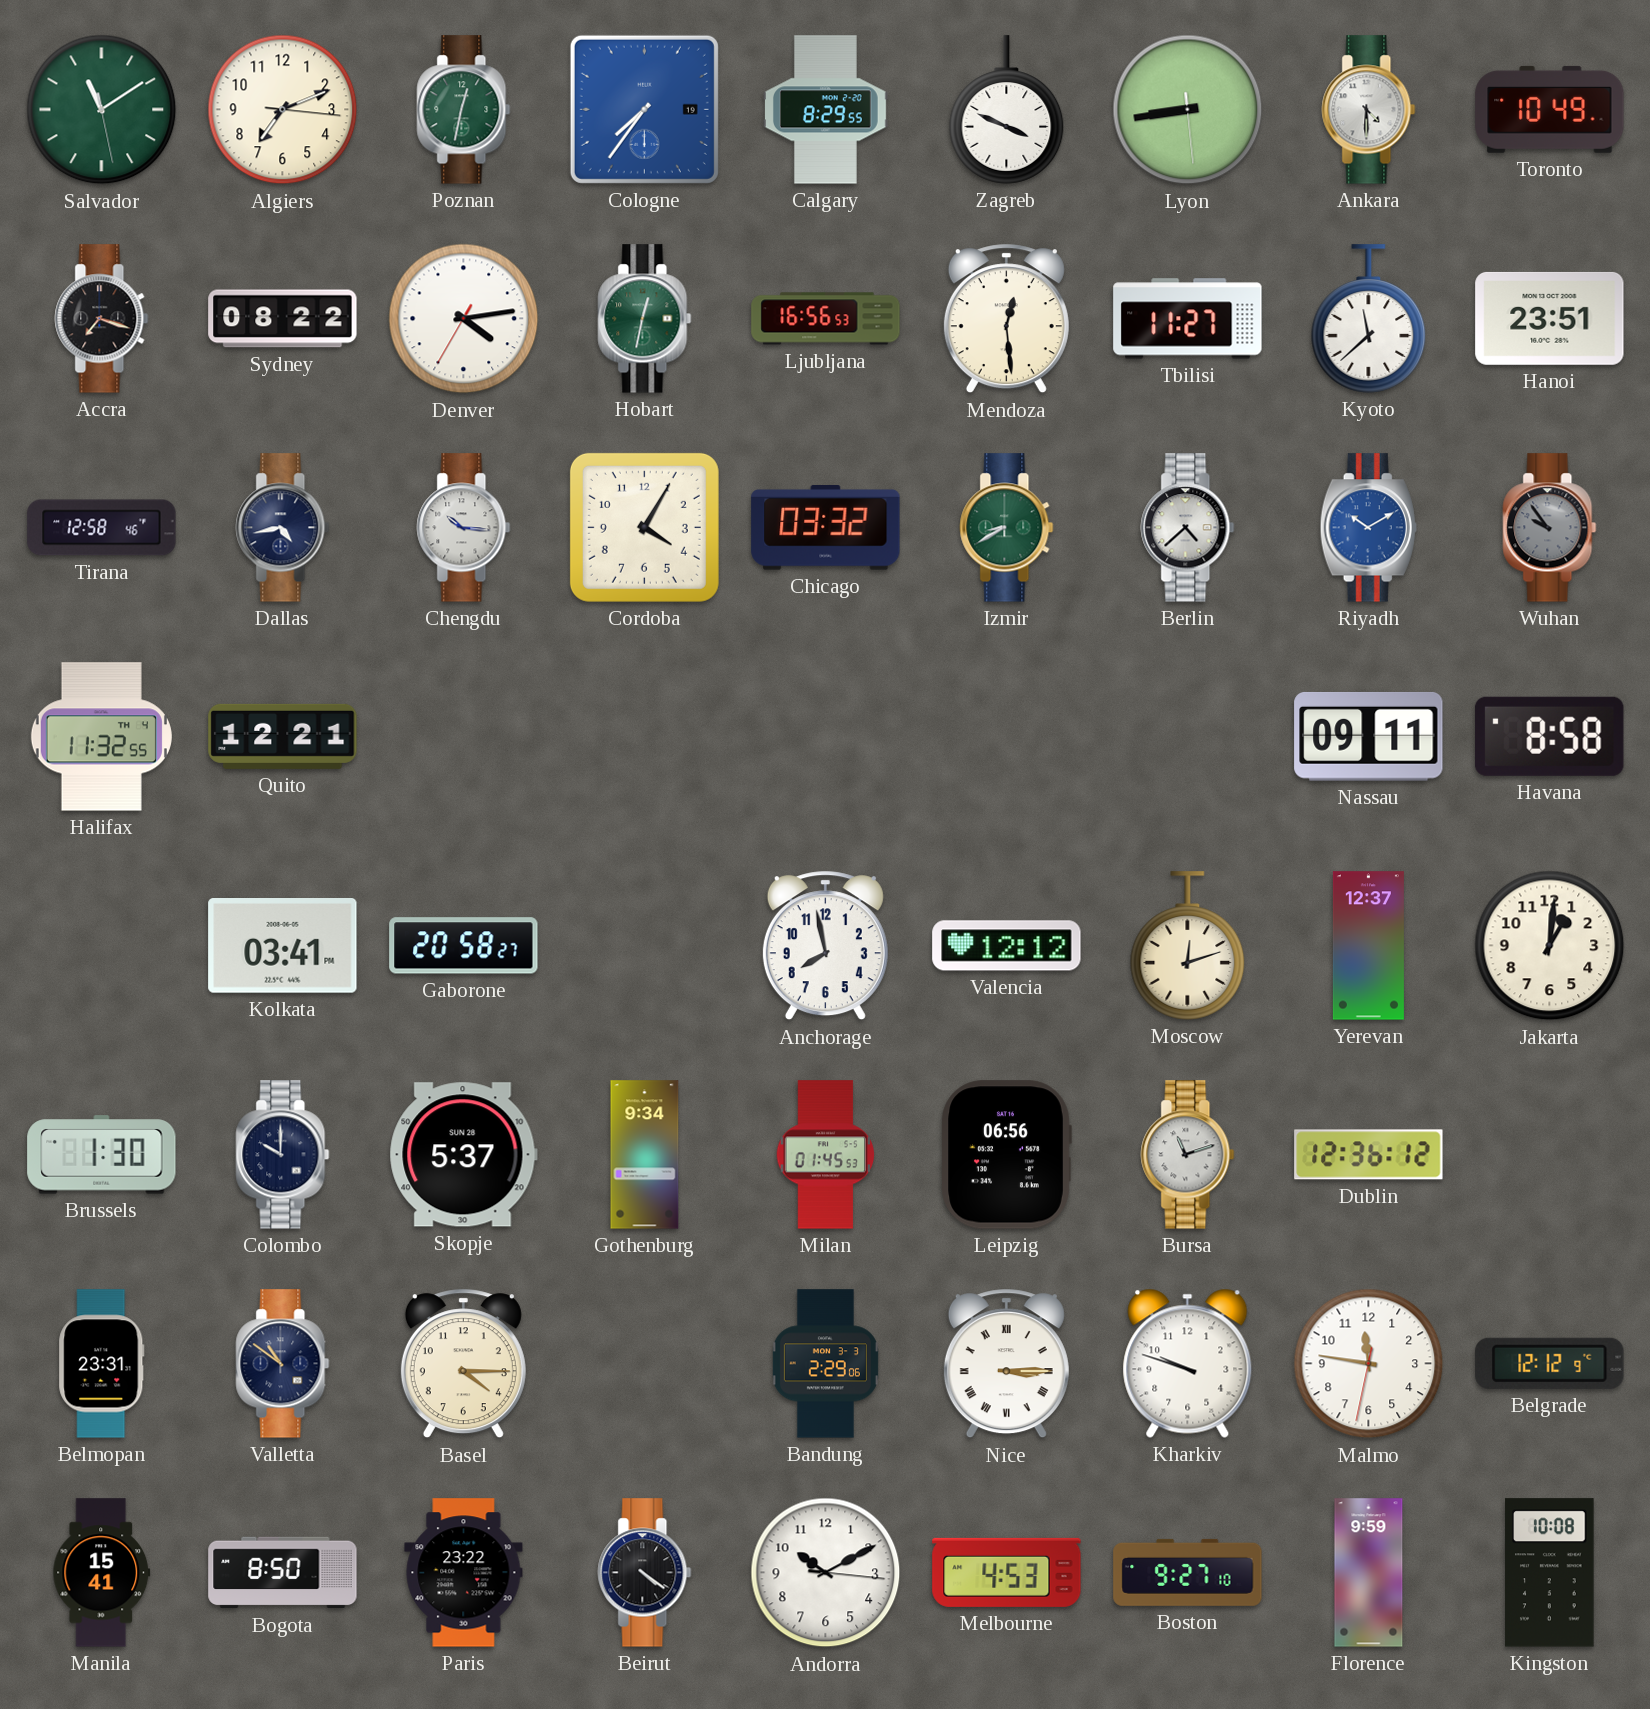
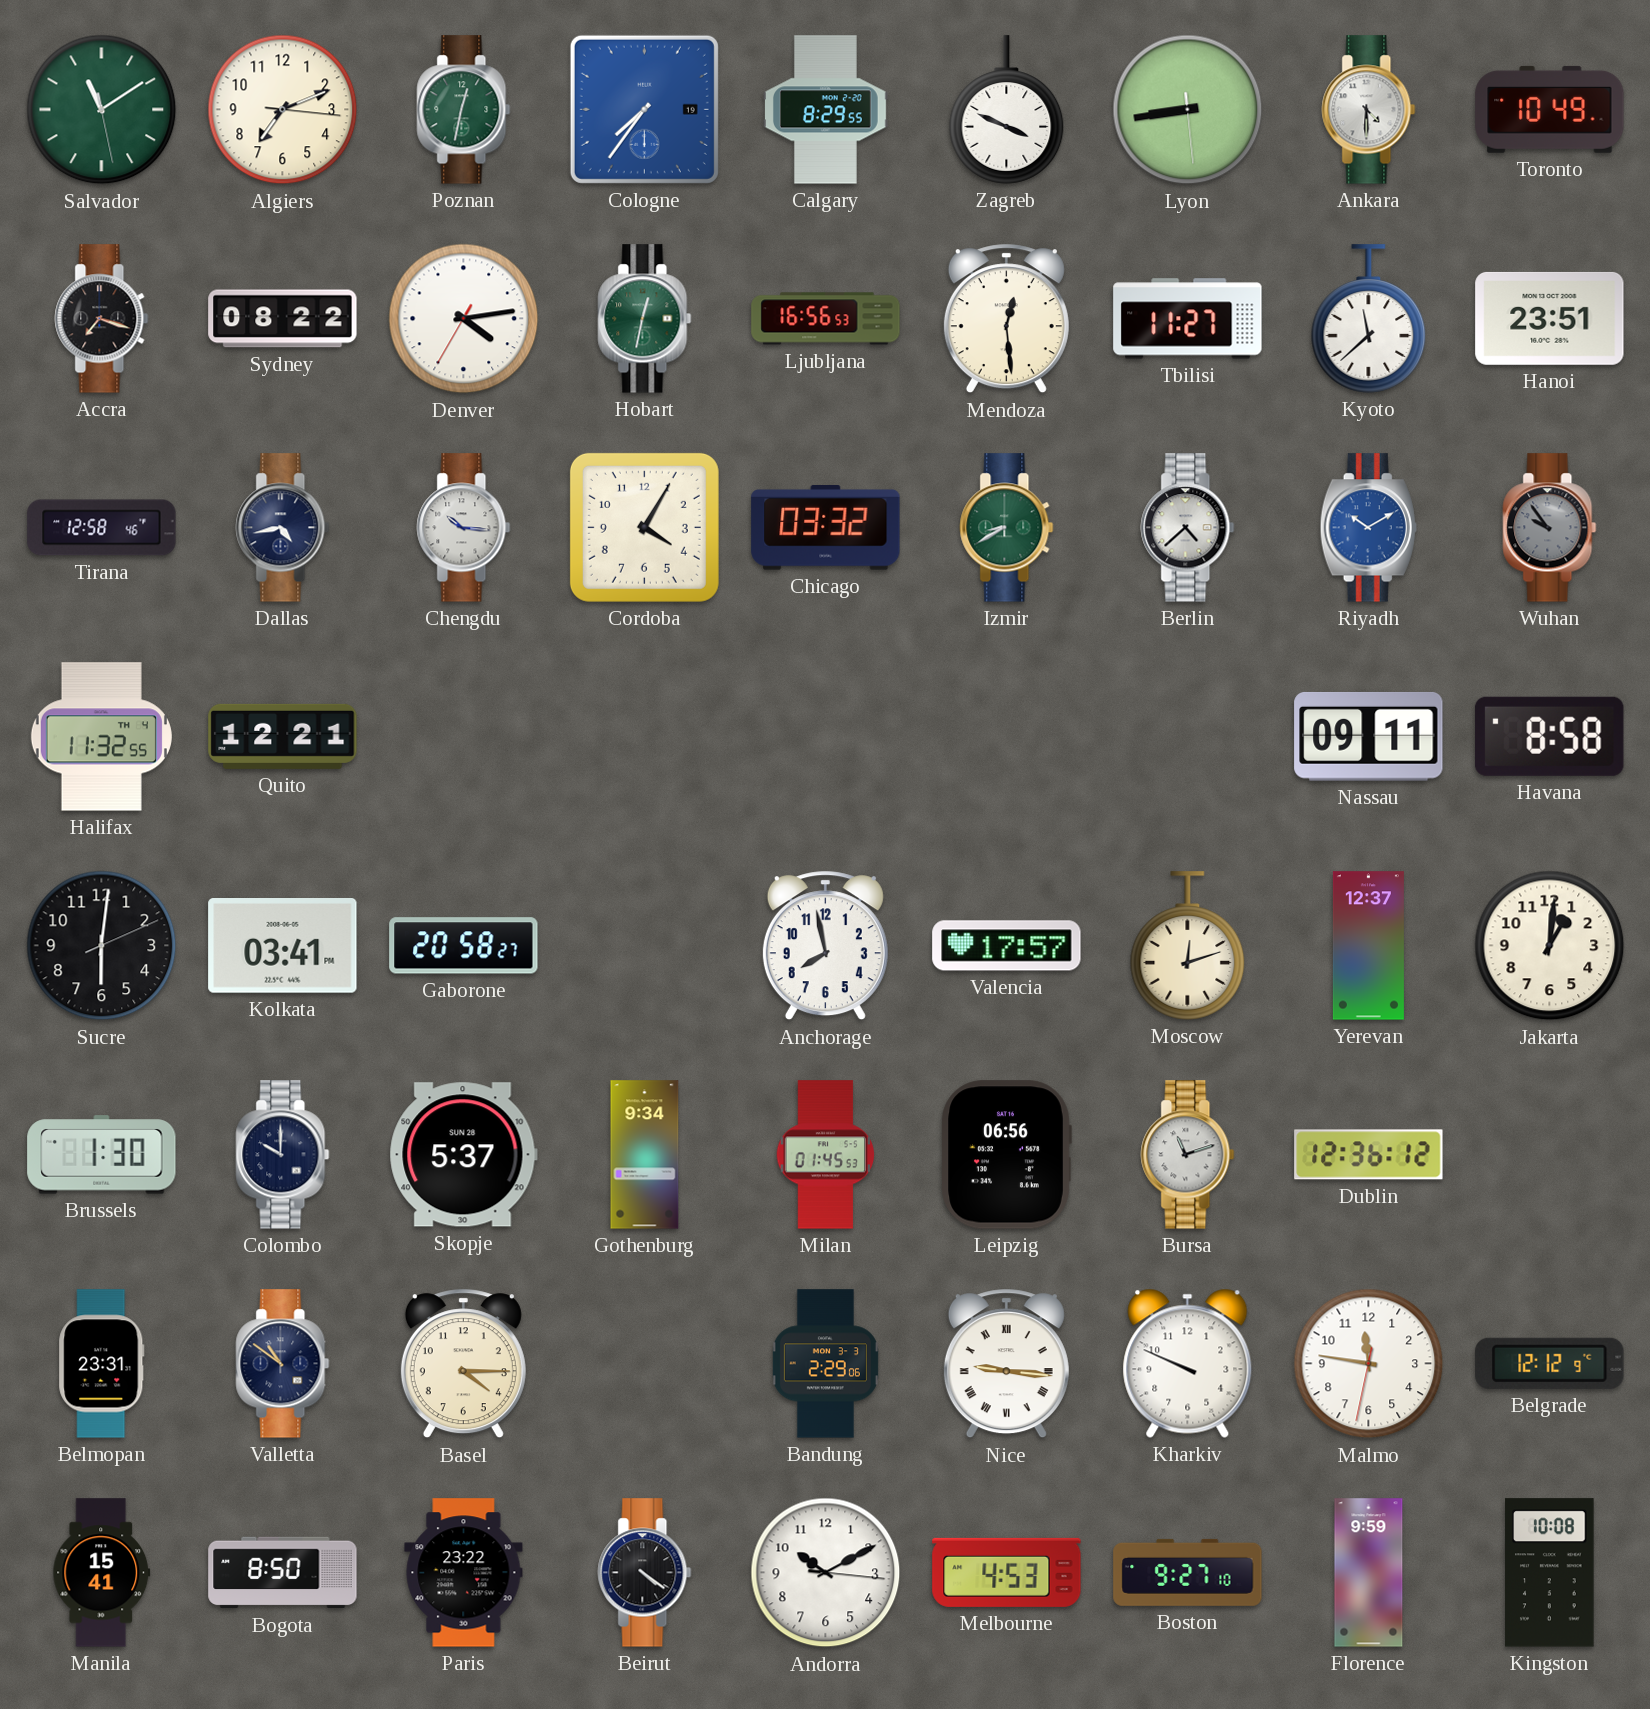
Sucre: none -> 6:01 (102, 946)
Valencia: 12:12 -> 17:57 (1007, 946)
Nice: 3:15 -> 9:16 (1006, 1364)
Kharkiv: 9:48 -> 9:49 (1188, 1363)
